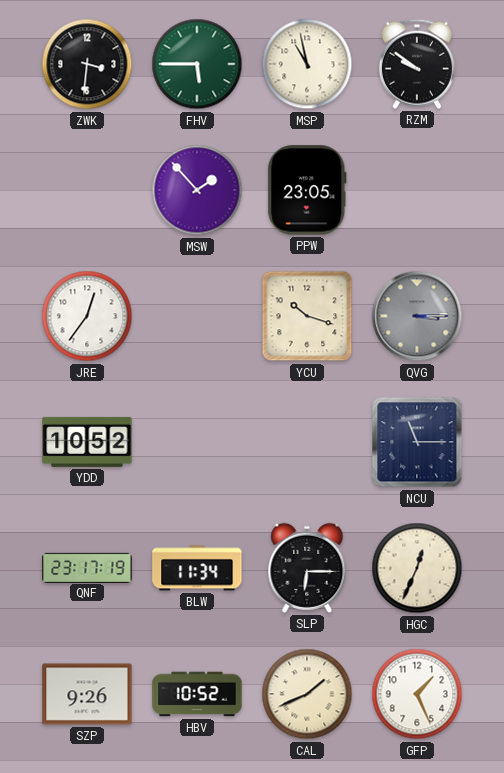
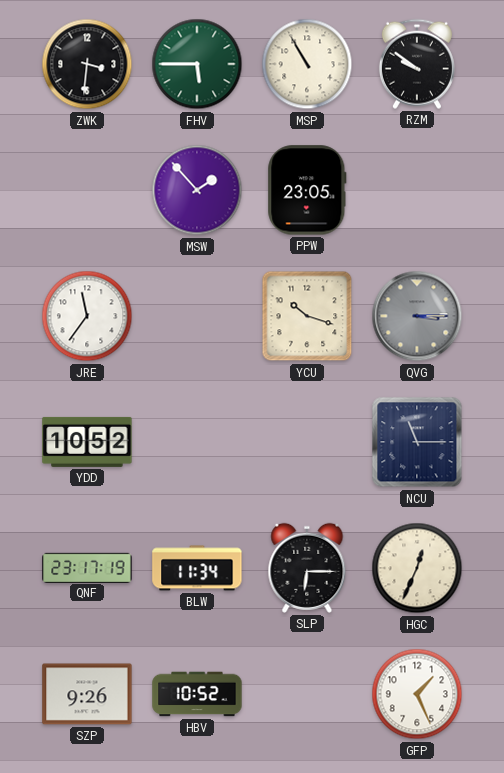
MSP: 10:58 -> 10:55 (307, 64)
JRE: 12:36 -> 11:36 (87, 316)
CAL: 1:41 -> none (307, 694)
